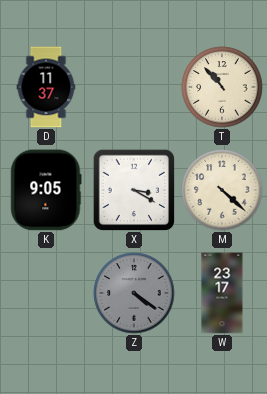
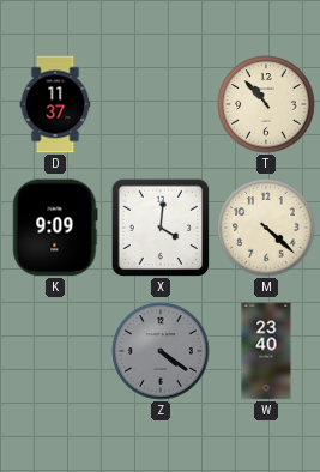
K: 9:05 -> 9:09 (55, 228)
X: 3:20 -> 4:01 (161, 228)
W: 23:17 -> 23:40 (266, 351)
